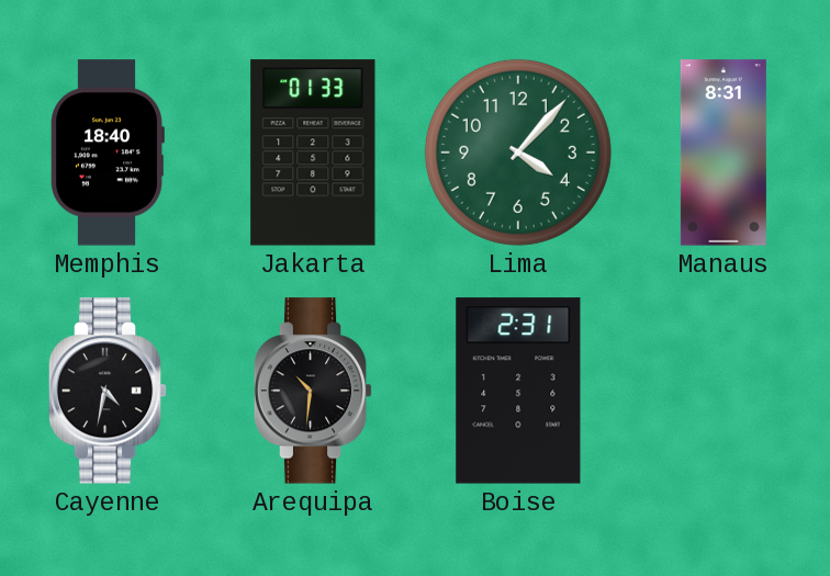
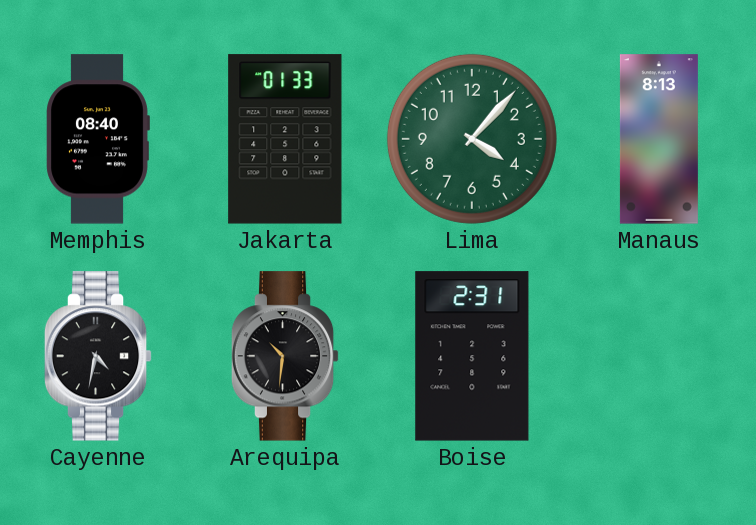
Memphis: 18:40 -> 08:40 (98, 139)
Manaus: 8:31 -> 8:13 (659, 139)
